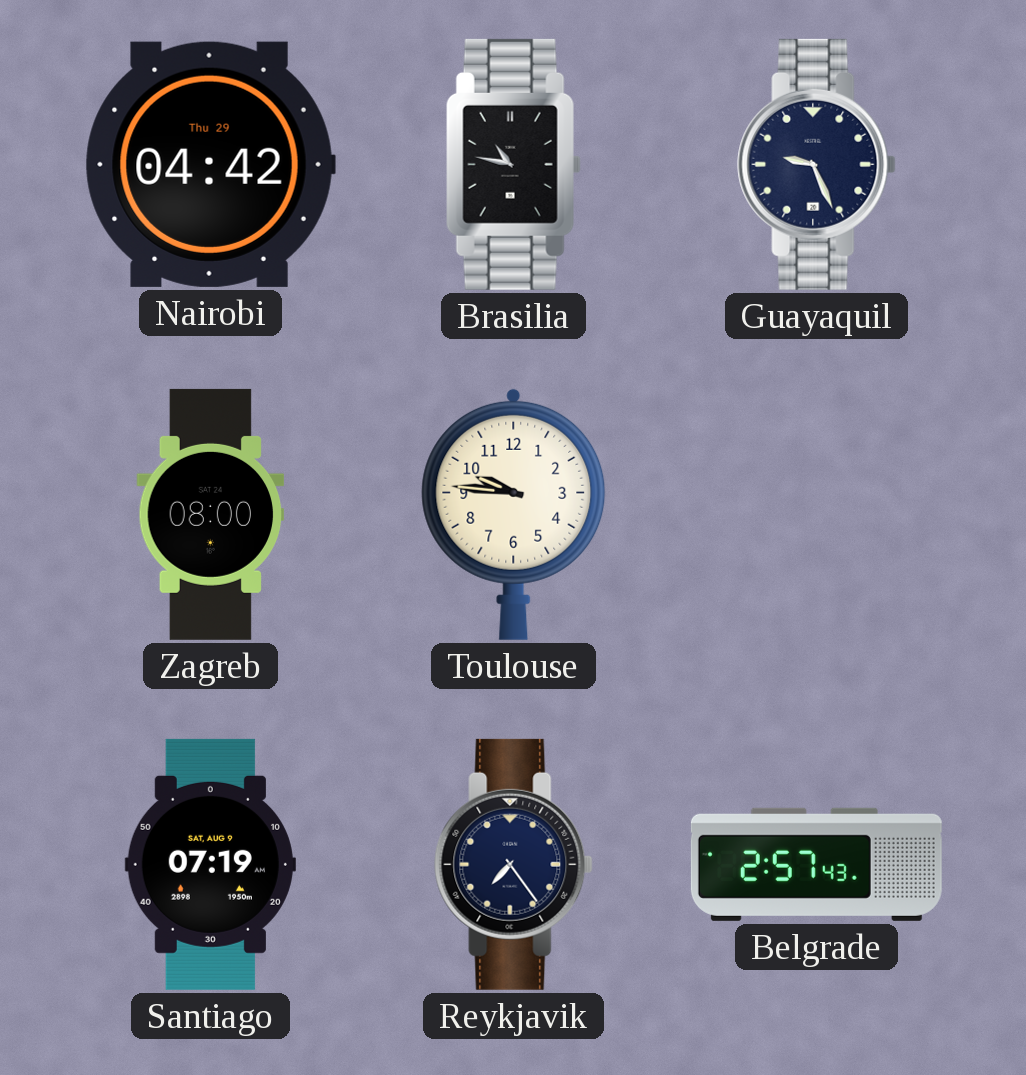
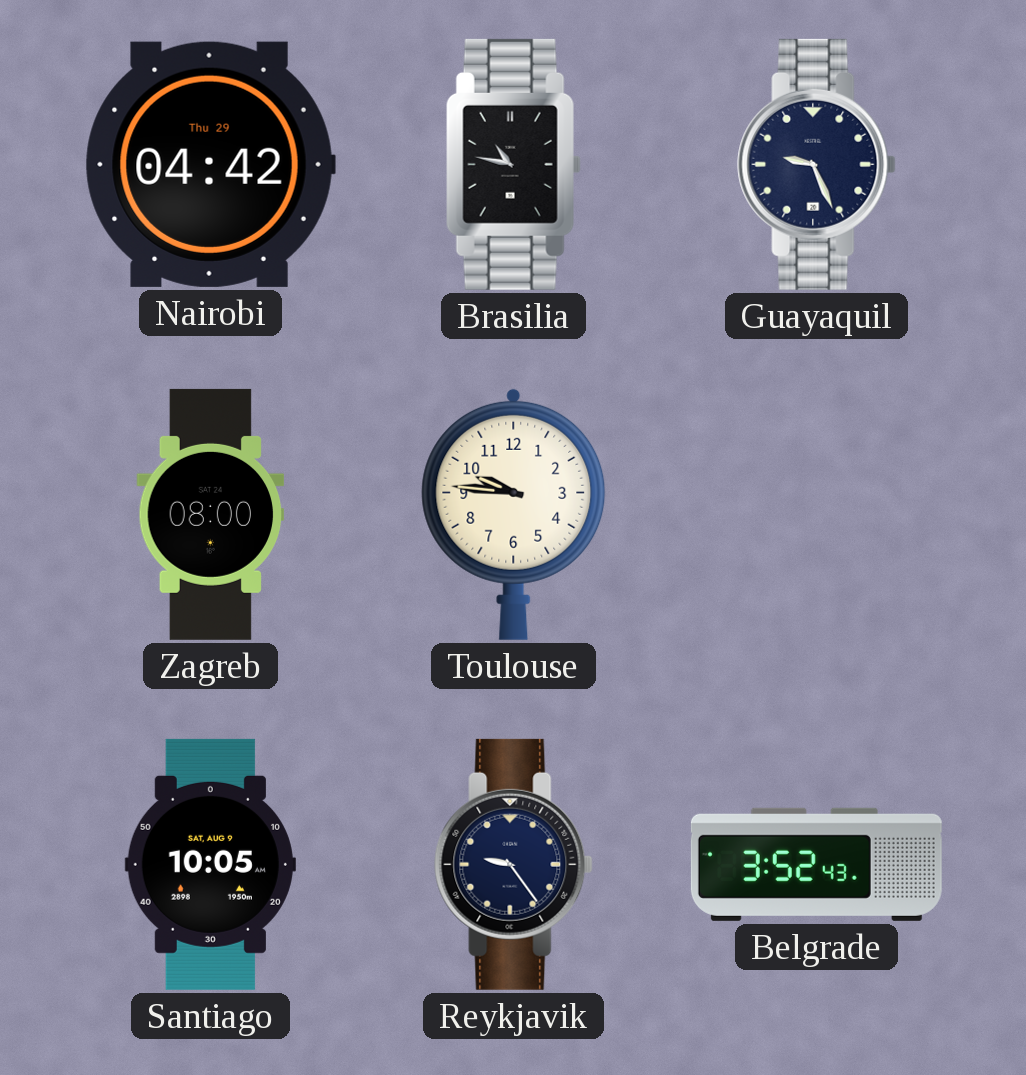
Santiago: 07:19 -> 10:05 (210, 864)
Reykjavik: 7:24 -> 9:24 (514, 864)
Belgrade: 2:57 -> 3:52 (816, 864)
